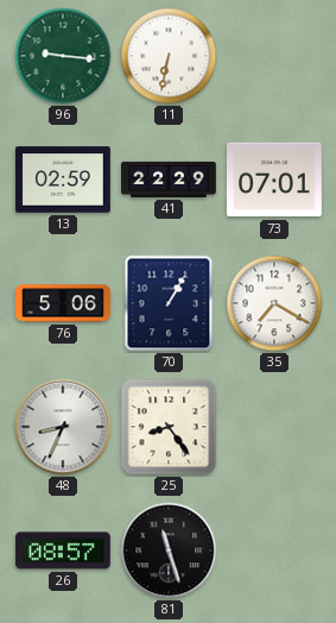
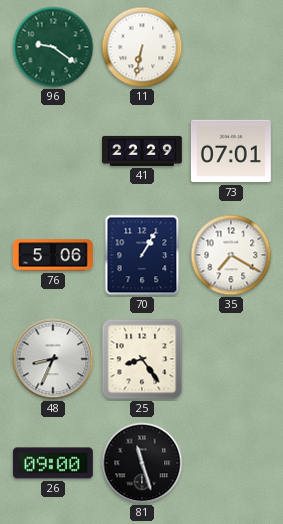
96: 9:16 -> 9:21 (53, 47)
13: 02:59 -> none (63, 180)
26: 08:57 -> 09:00 (53, 463)
